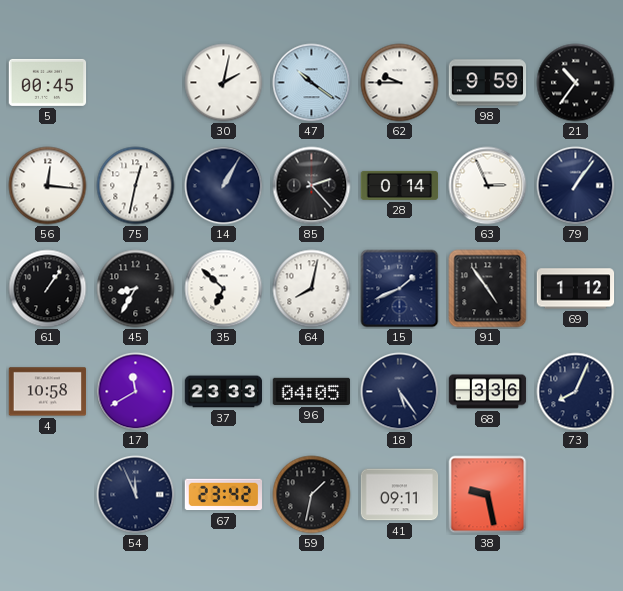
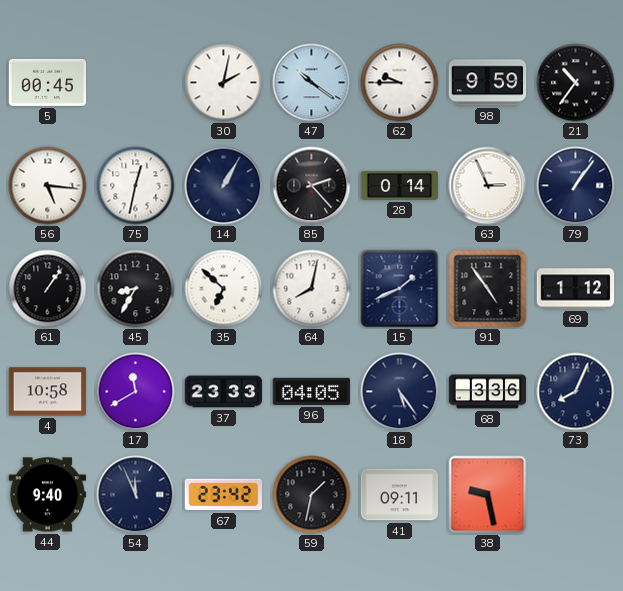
56: 12:16 -> 5:16 (48, 186)
44: none -> 9:40 (48, 495)
